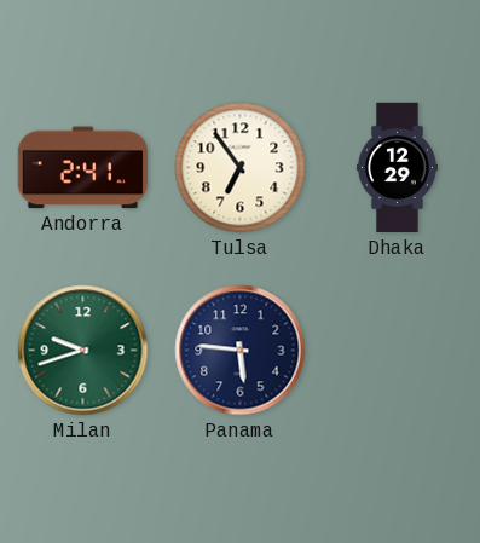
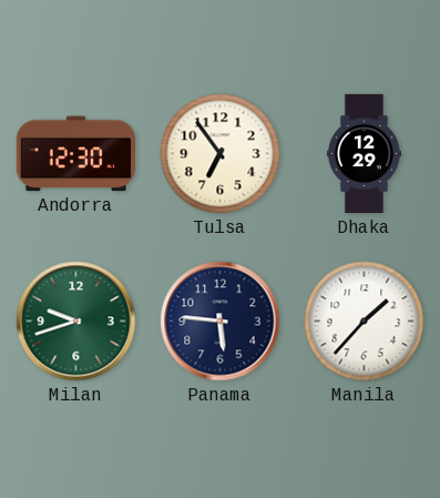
Andorra: 2:41 -> 12:30 (75, 154)
Manila: none -> 1:37 (365, 322)
